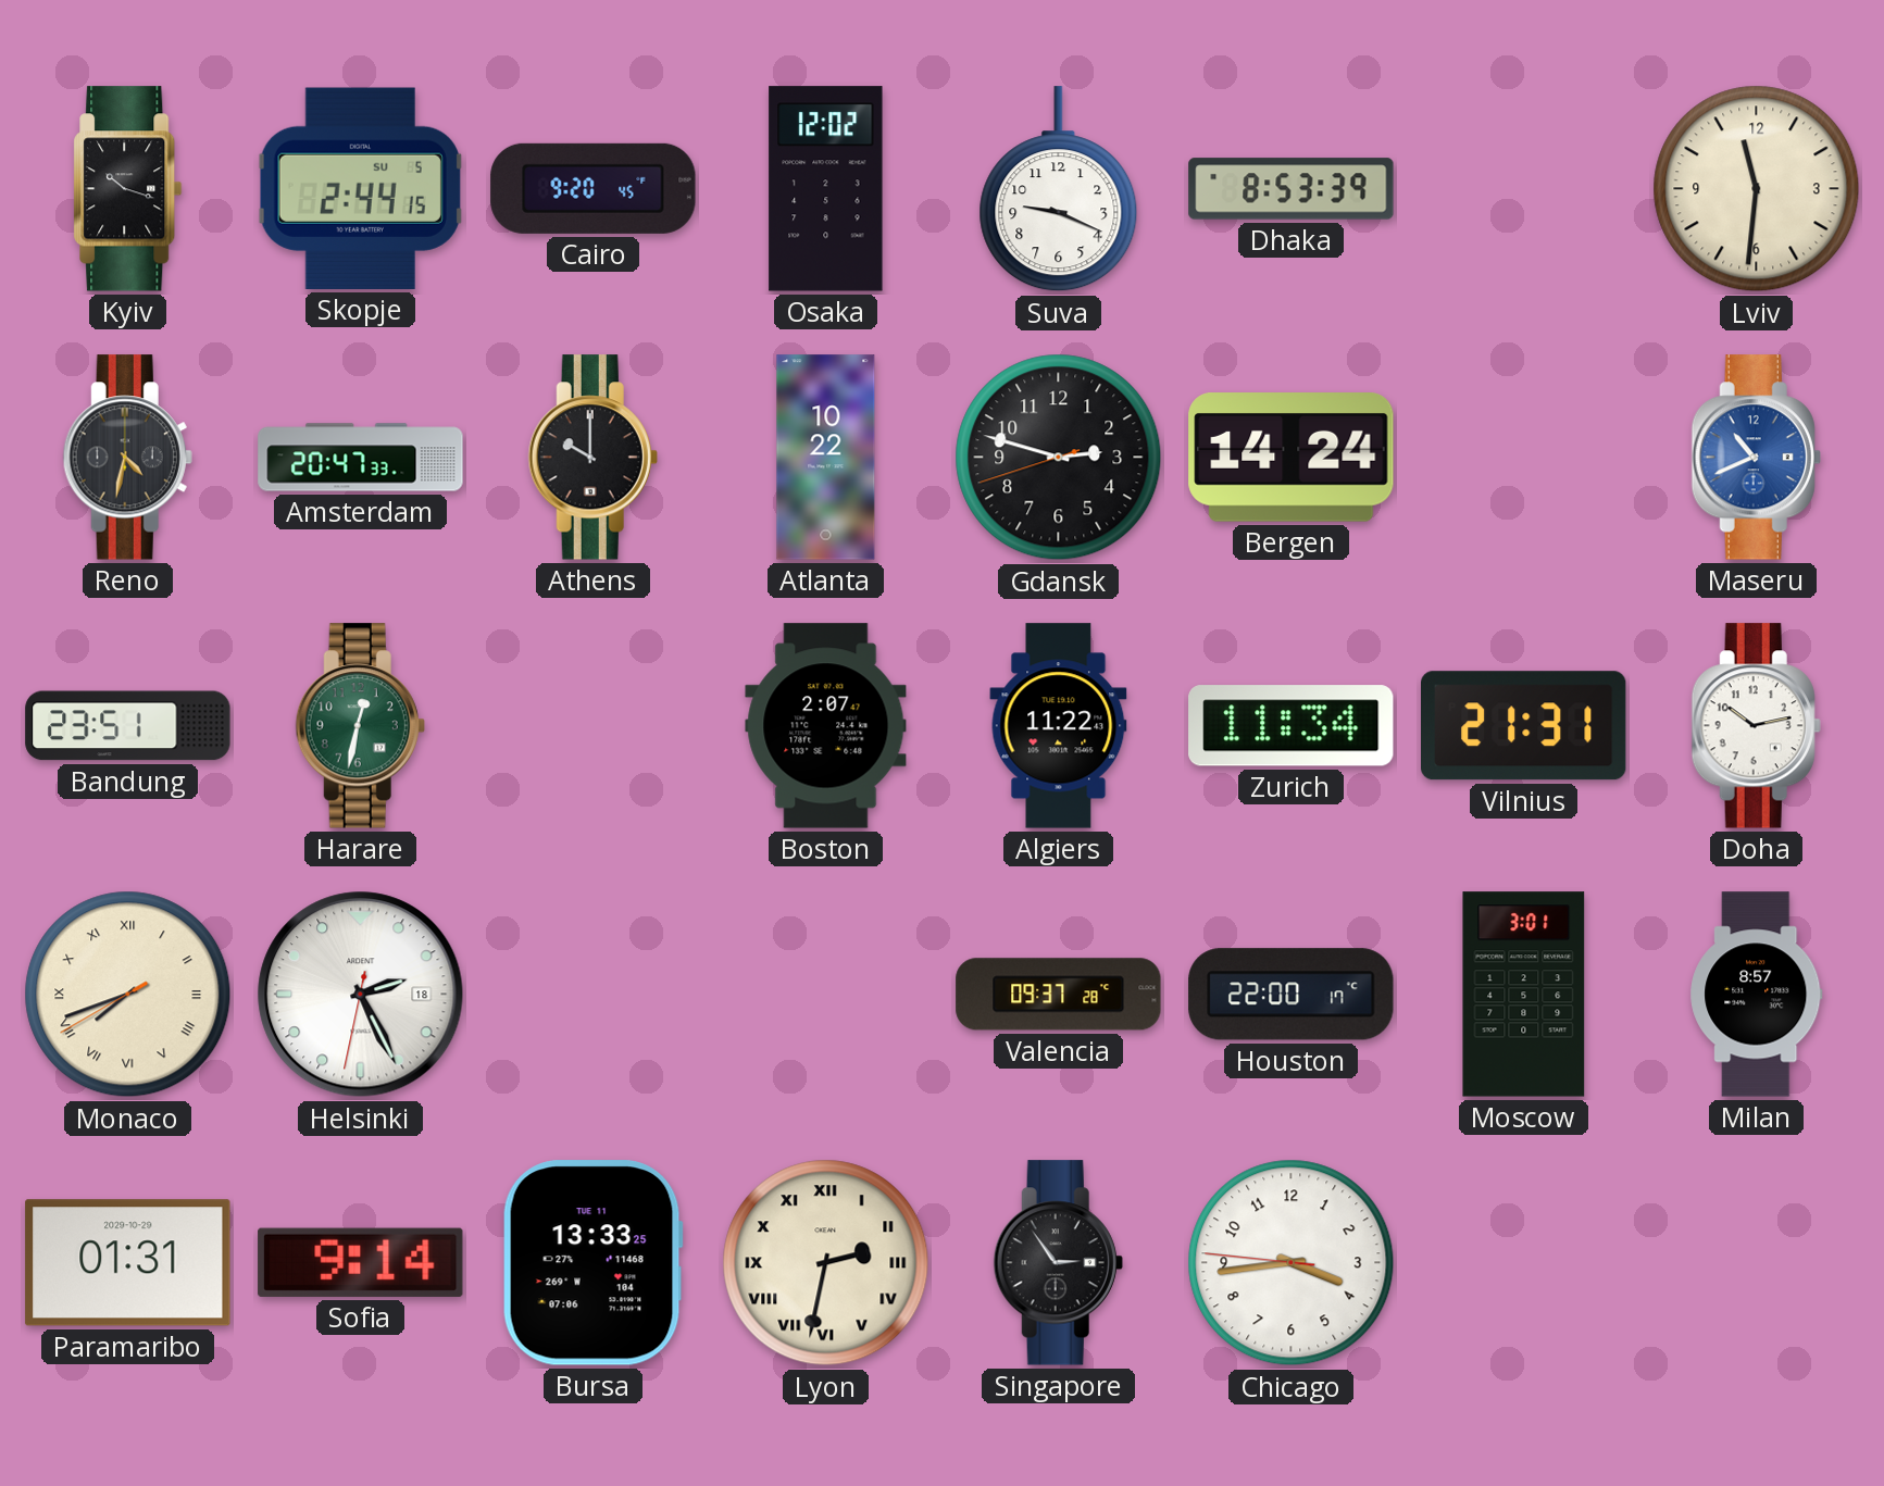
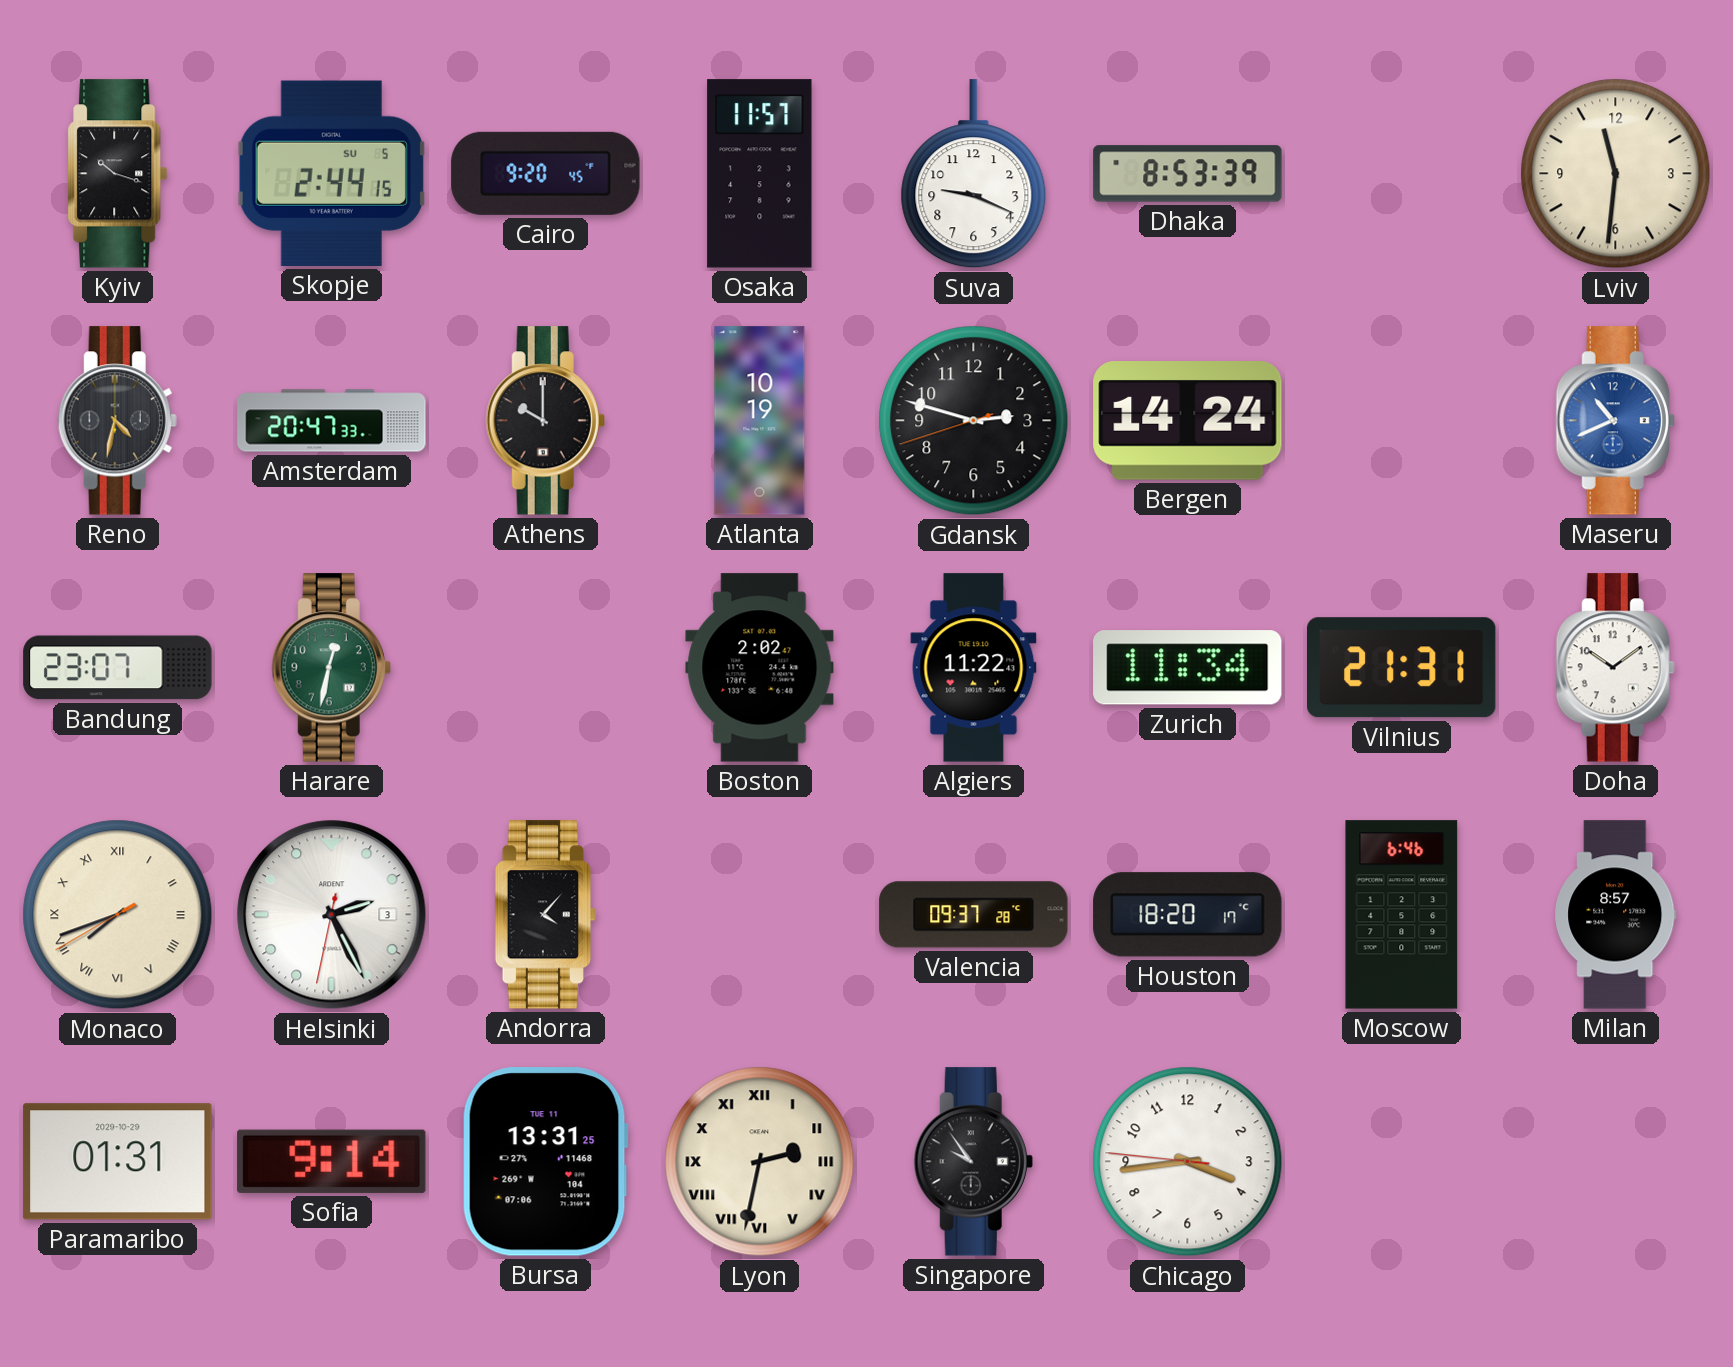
Osaka: 12:02 -> 11:57 (760, 174)
Atlanta: 10:22 -> 10:19 (760, 421)
Bandung: 23:51 -> 23:07 (118, 668)
Boston: 2:07 -> 2:02 (760, 668)
Doha: 10:13 -> 10:09 (1615, 668)
Helsinki date: 18 -> 3 (332, 915)
Andorra: none -> 4:07 (546, 915)
Houston: 22:00 -> 18:20 (1188, 915)
Moscow: 3:01 -> 6:46 (1402, 915)
Bursa: 13:33 -> 13:31 (545, 1162)
Singapore: 2:54 -> 9:54 (973, 1162)
